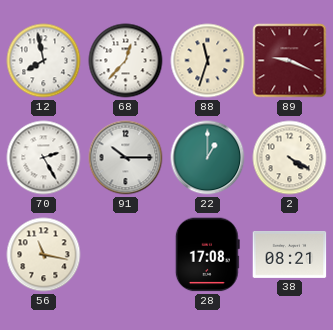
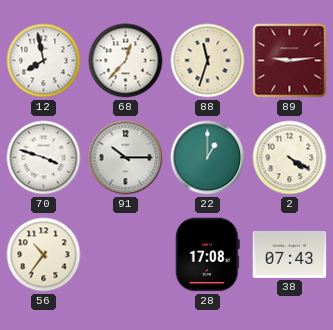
89: 9:19 -> 9:14 (290, 61)
70: 2:25 -> 3:48 (44, 158)
56: 11:17 -> 10:36 (44, 255)
38: 08:21 -> 07:43 (290, 254)
